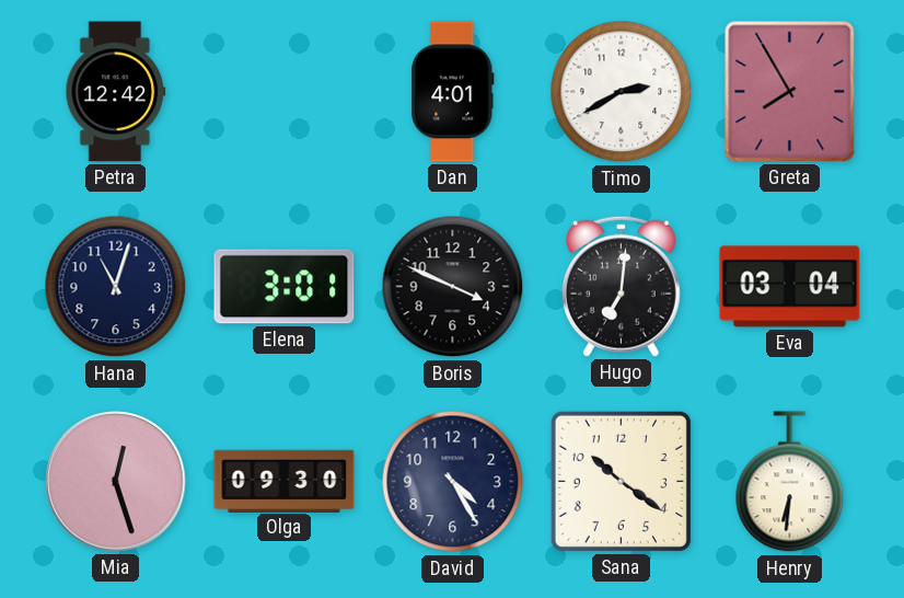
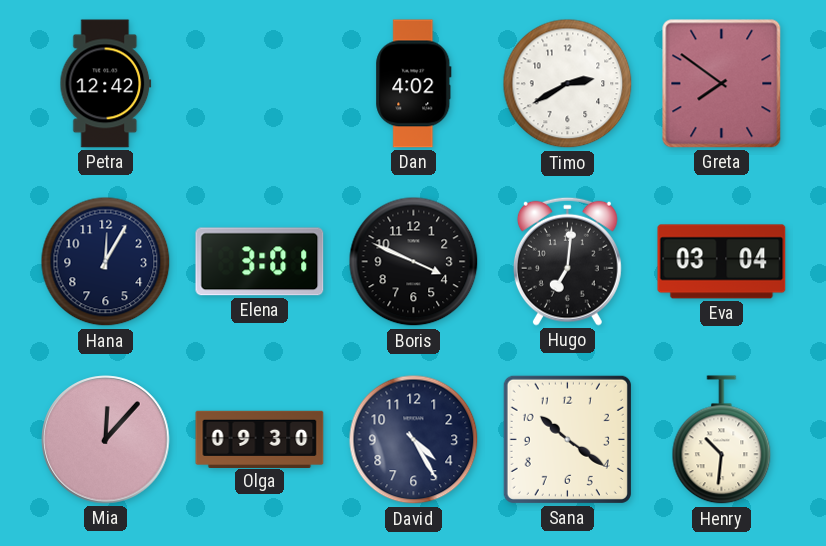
Dan: 4:01 -> 4:02 (414, 84)
Greta: 7:55 -> 7:51 (722, 84)
Hana: 11:03 -> 12:05 (106, 262)
Mia: 12:27 -> 12:07 (106, 440)
Henry: 6:31 -> 10:31 (722, 440)
